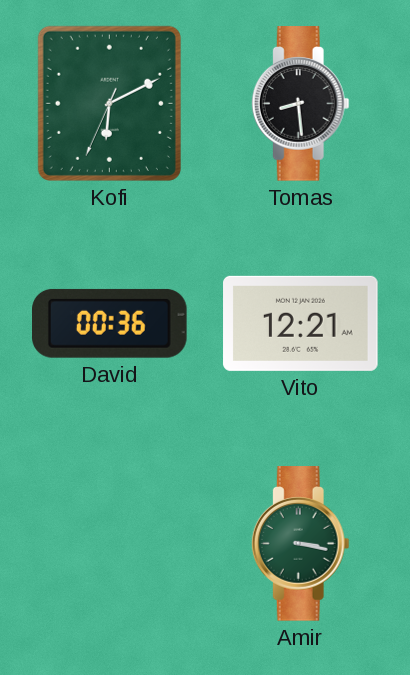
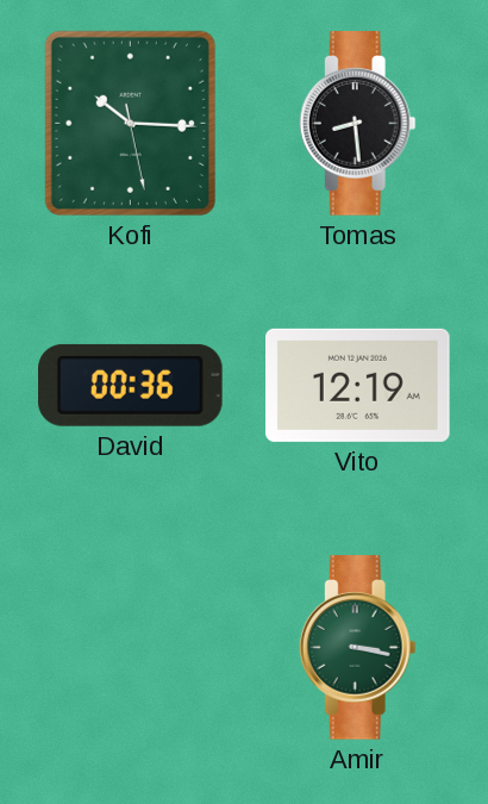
Kofi: 6:10 -> 10:15 (130, 123)
Vito: 12:21 -> 12:19 (358, 385)
